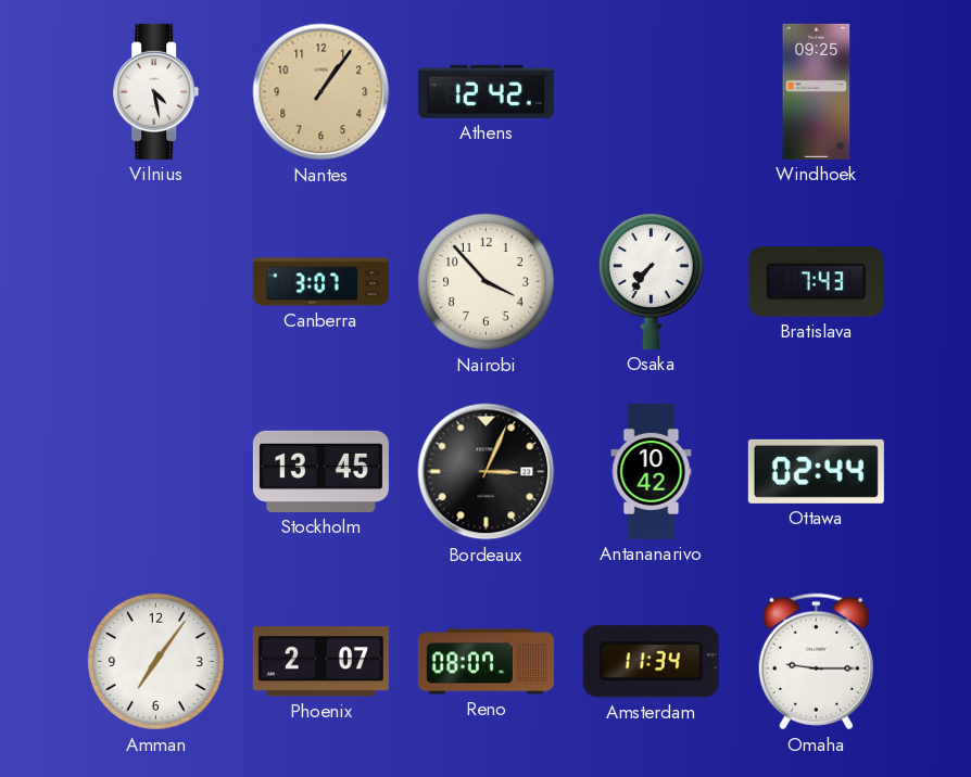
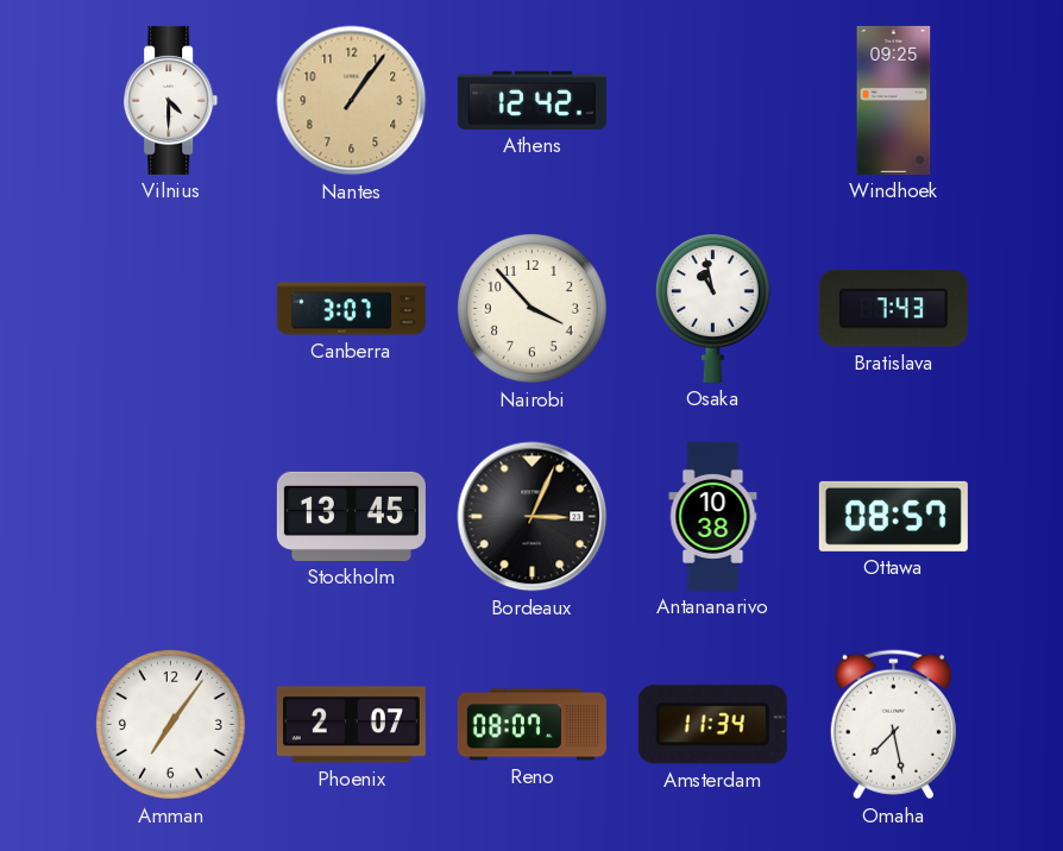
Vilnius: 4:28 -> 4:30 (171, 100)
Osaka: 7:36 -> 10:58 (712, 308)
Antananarivo: 10:42 -> 10:38 (713, 516)
Ottawa: 02:44 -> 08:57 (893, 516)
Omaha: 9:15 -> 7:28 (893, 725)
